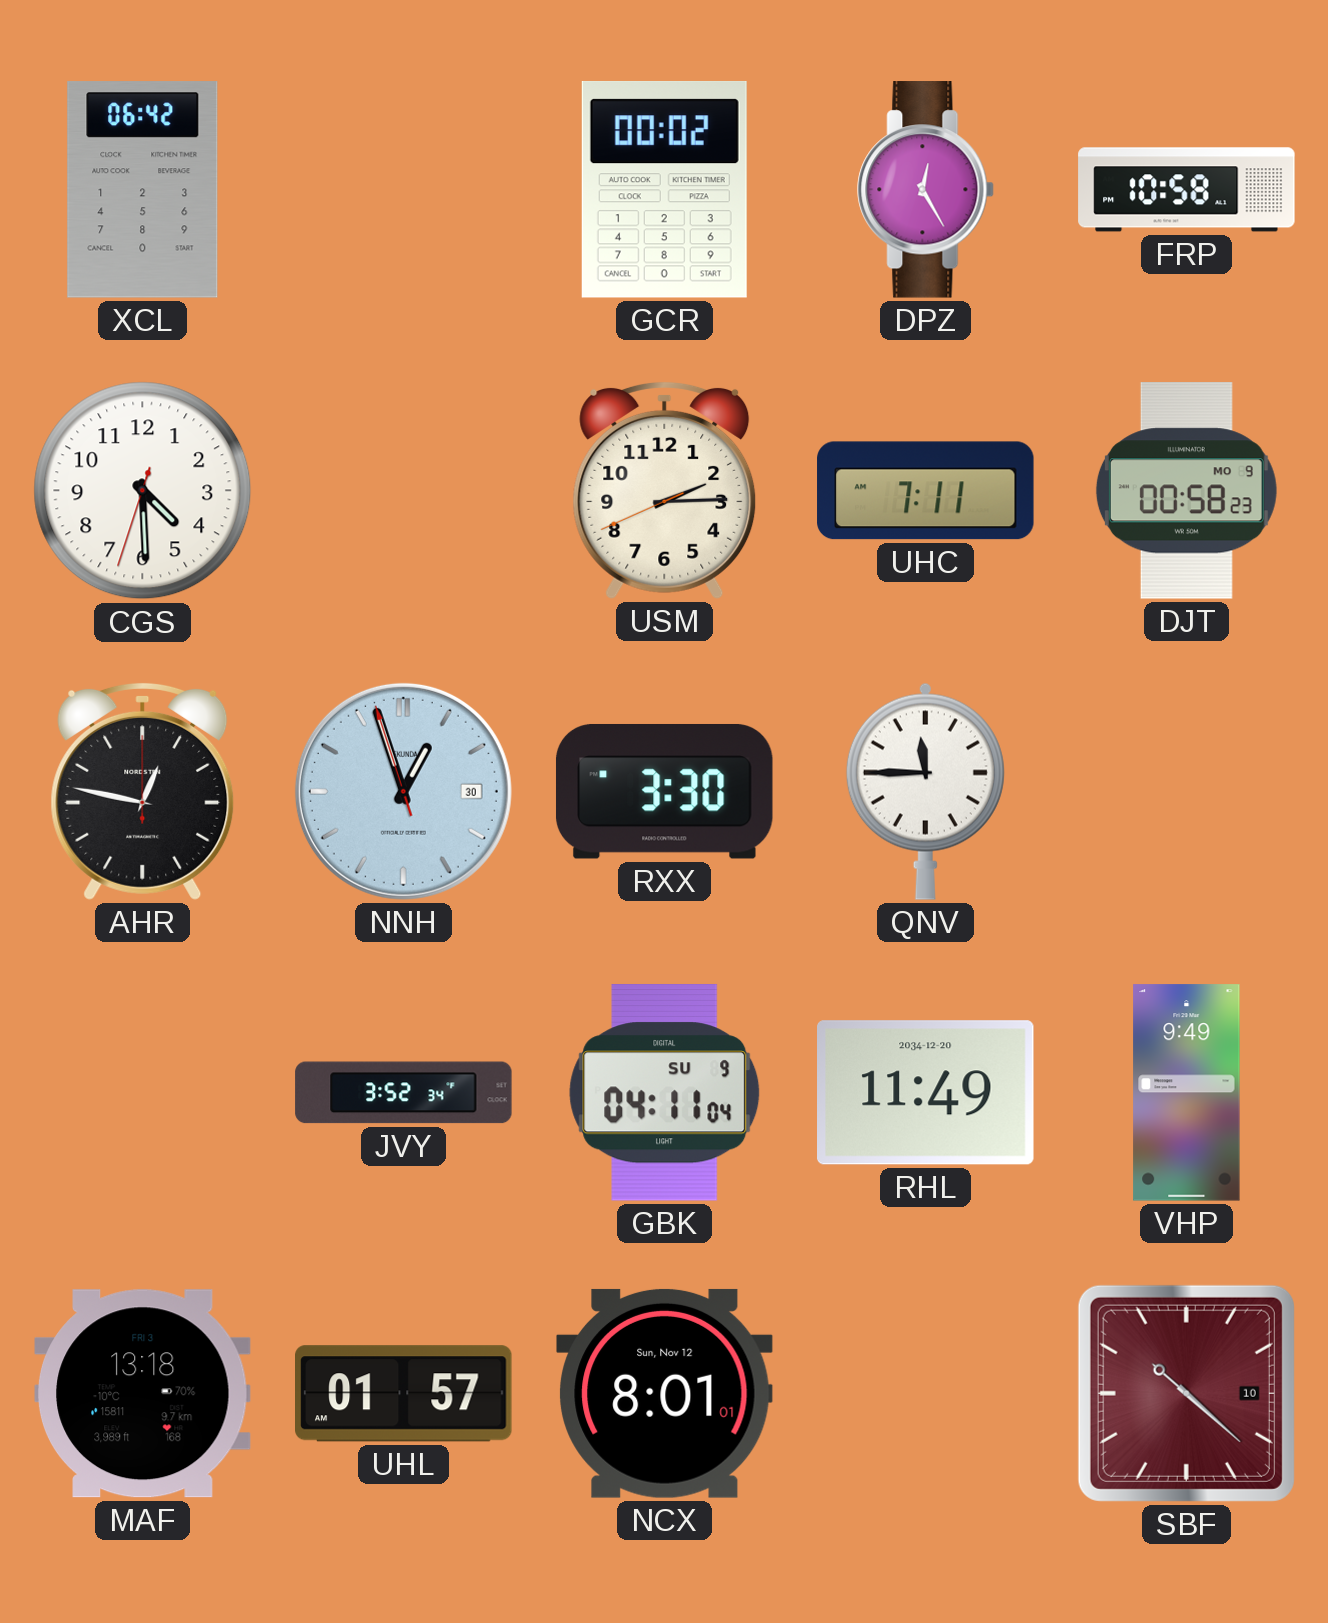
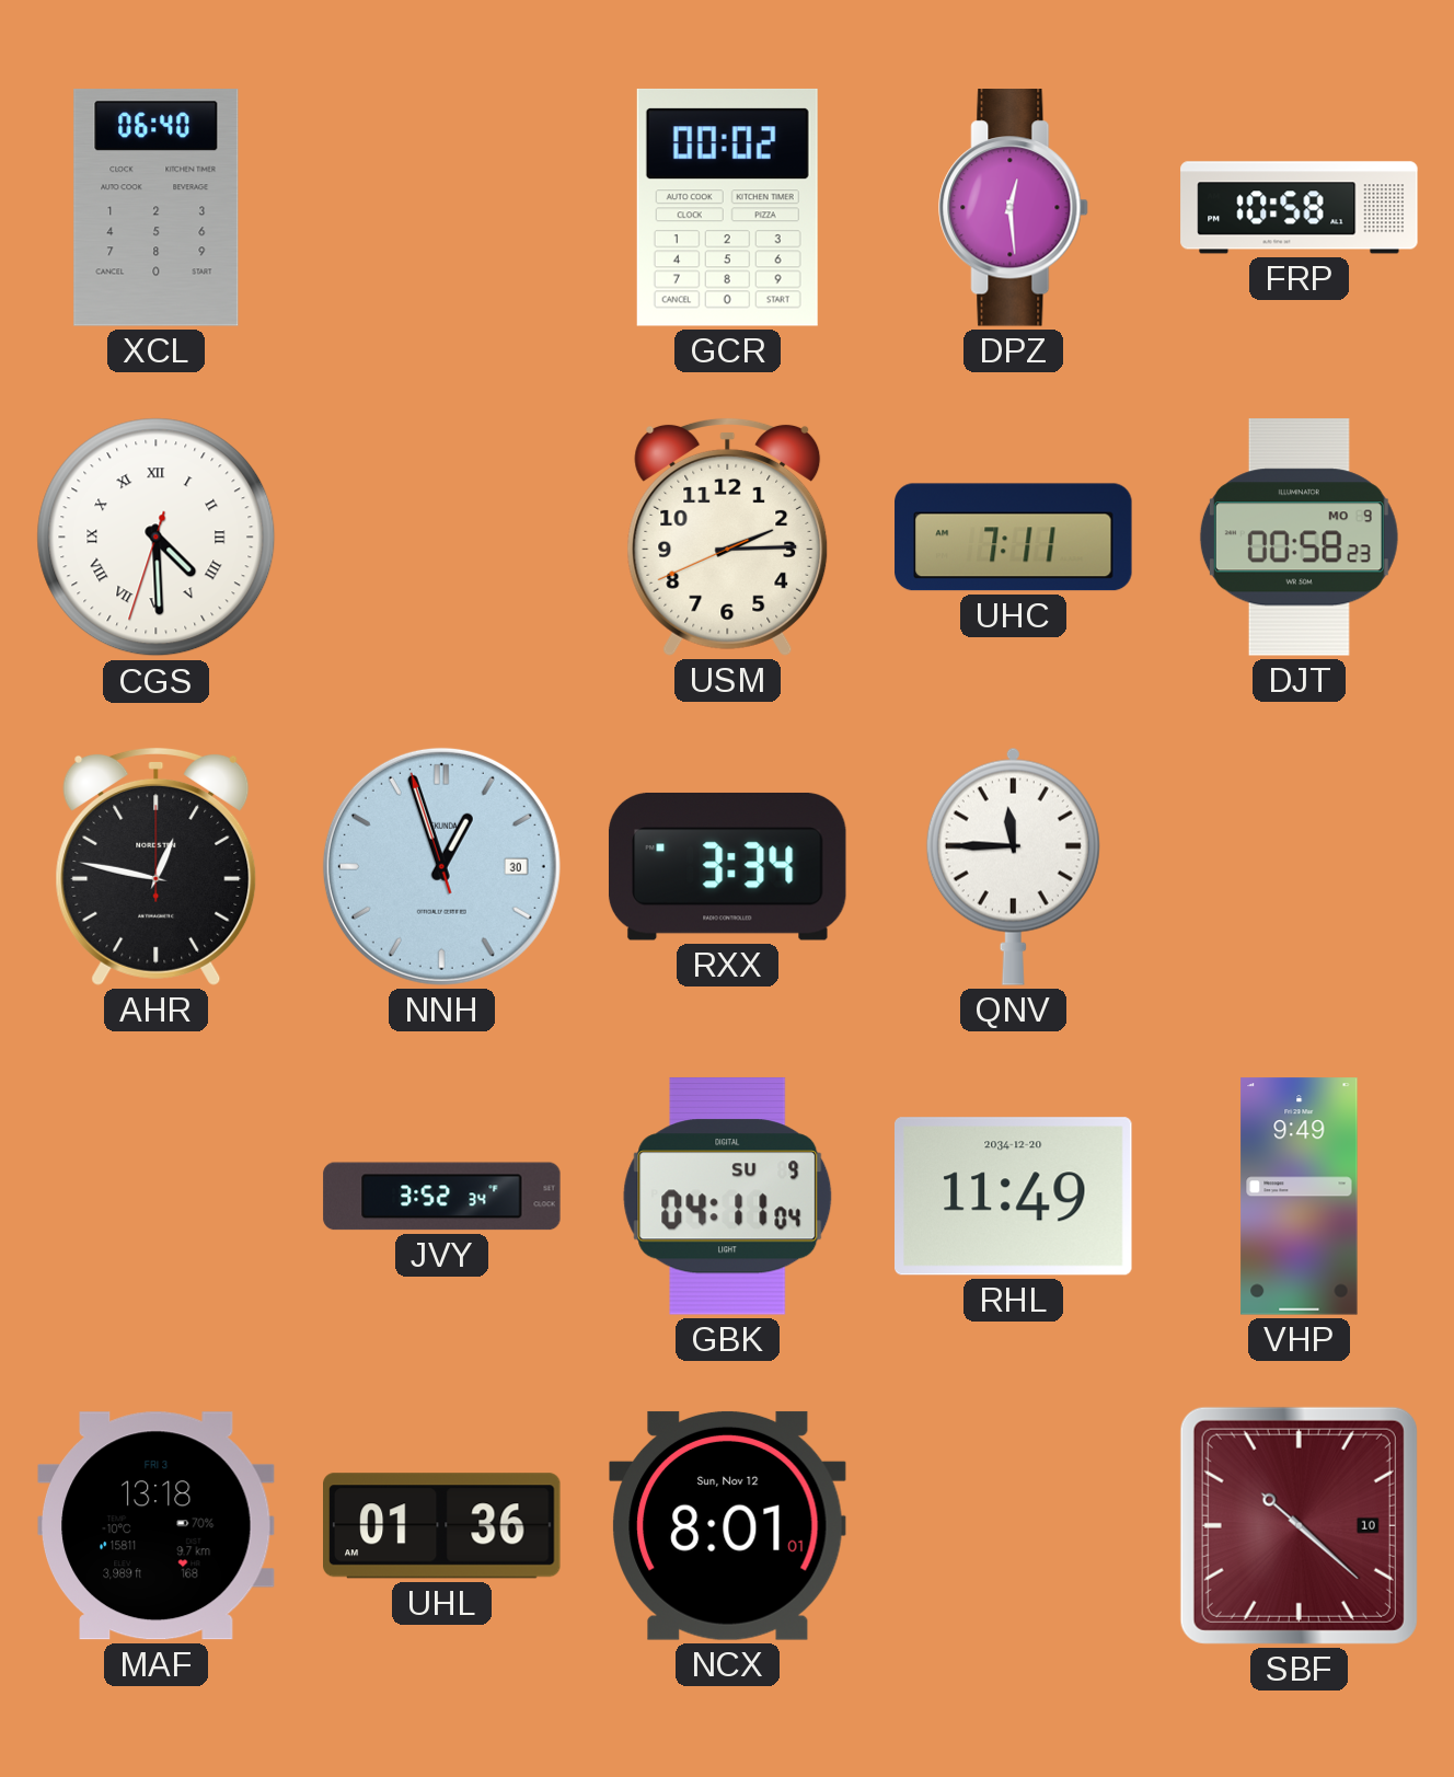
XCL: 06:42 -> 06:40 (157, 208)
DPZ: 12:25 -> 12:29 (1014, 208)
CGS numerals: Arabic -> Roman (157, 538)
RXX: 3:30 -> 3:34 (727, 866)
UHL: 01:57 -> 01:36 (442, 1526)
